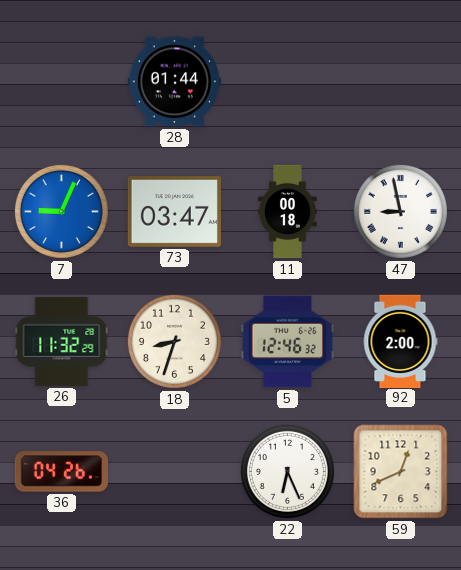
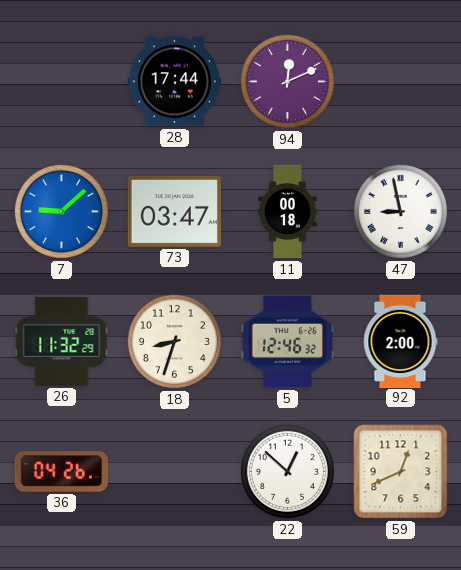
28: 01:44 -> 17:44 (174, 82)
94: none -> 12:11 (287, 81)
7: 9:04 -> 9:08 (61, 211)
22: 6:26 -> 12:52 (287, 471)
